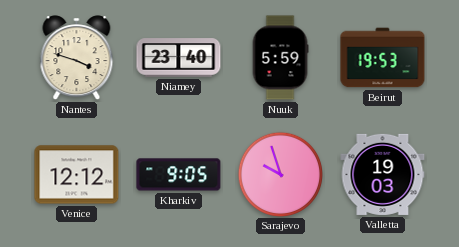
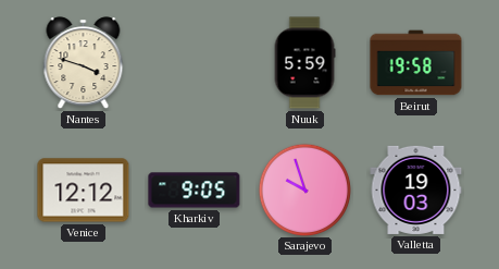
Niamey: 23:40 -> none (179, 58)
Beirut: 19:53 -> 19:58 (416, 63)
